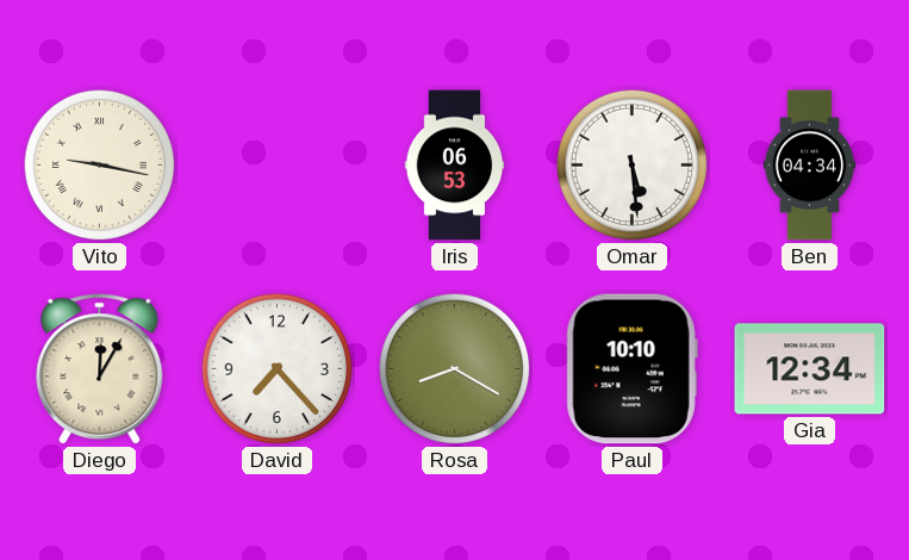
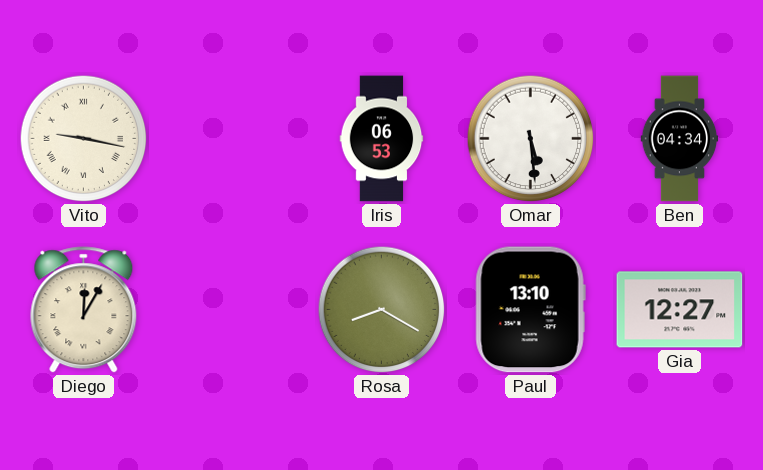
David: 7:23 -> none (278, 369)
Paul: 10:10 -> 13:10 (530, 310)
Gia: 12:34 -> 12:27 (680, 310)
